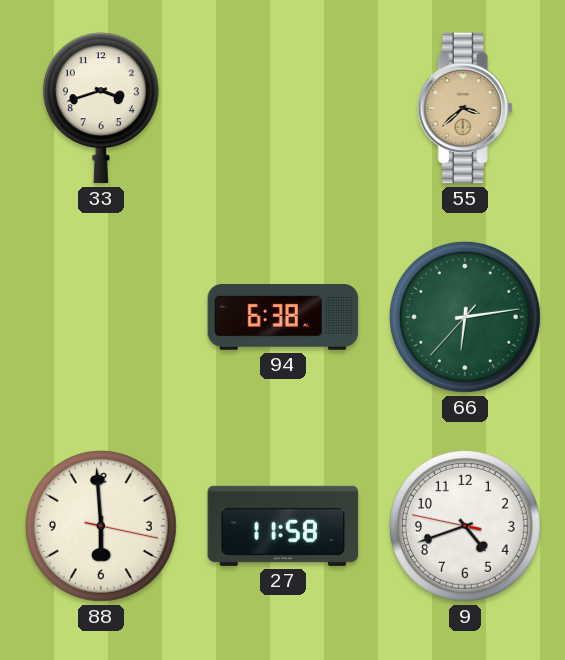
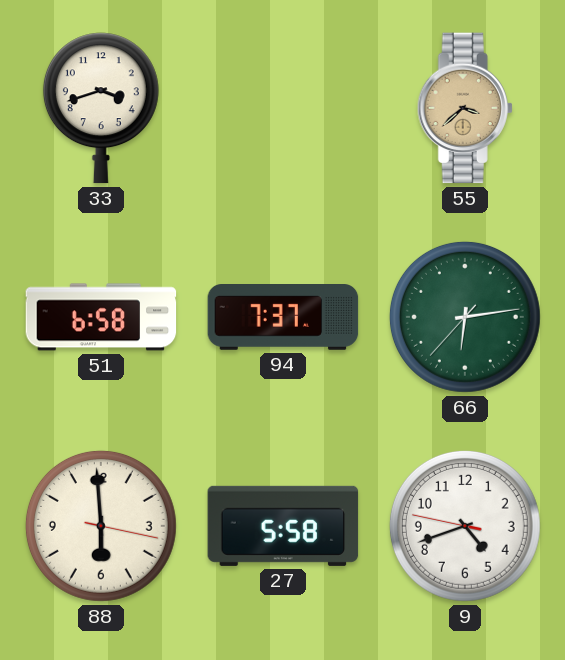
51: none -> 6:58 (101, 317)
94: 6:38 -> 7:37 (283, 318)
27: 11:58 -> 5:58 (283, 526)
